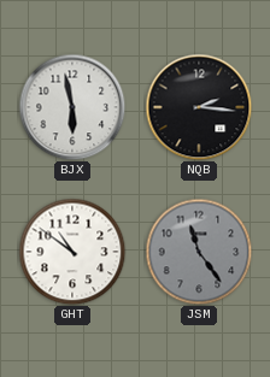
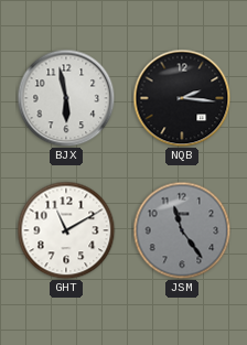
GHT: 10:51 -> 11:10 (66, 230)
